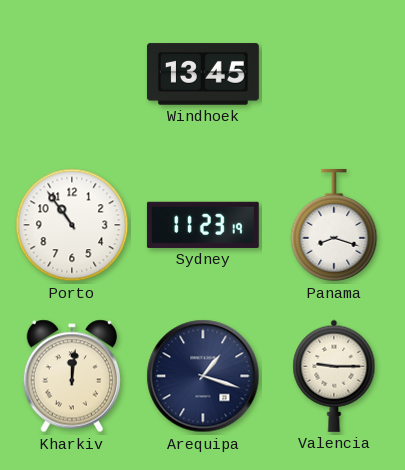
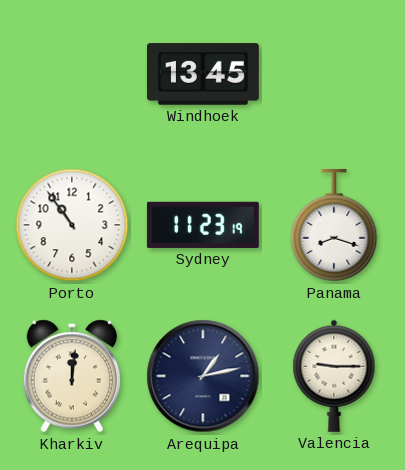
Arequipa: 1:18 -> 1:13 (203, 376)
